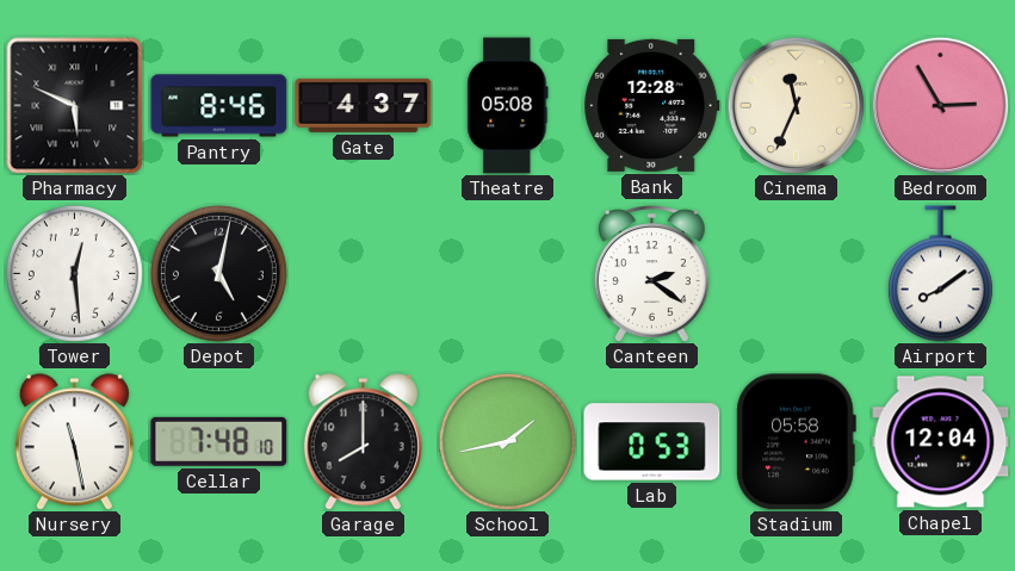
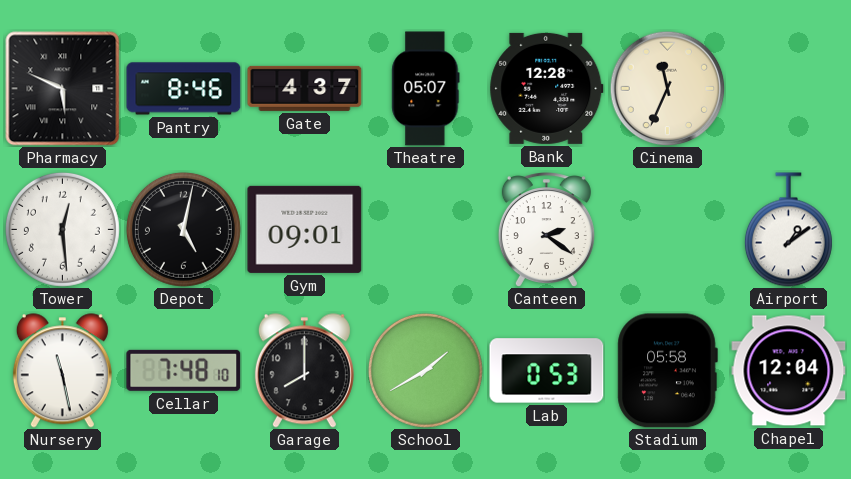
Theatre: 05:08 -> 05:07 (426, 89)
Bedroom: 2:55 -> none (940, 105)
Gym: none -> 09:01 (305, 229)
Airport: 8:09 -> 1:09 (788, 230)
School: 1:43 -> 1:40 (425, 370)
